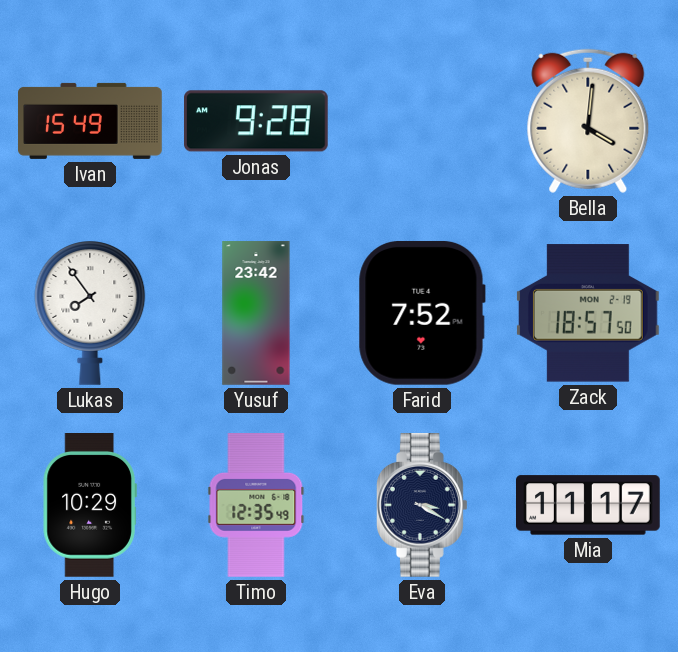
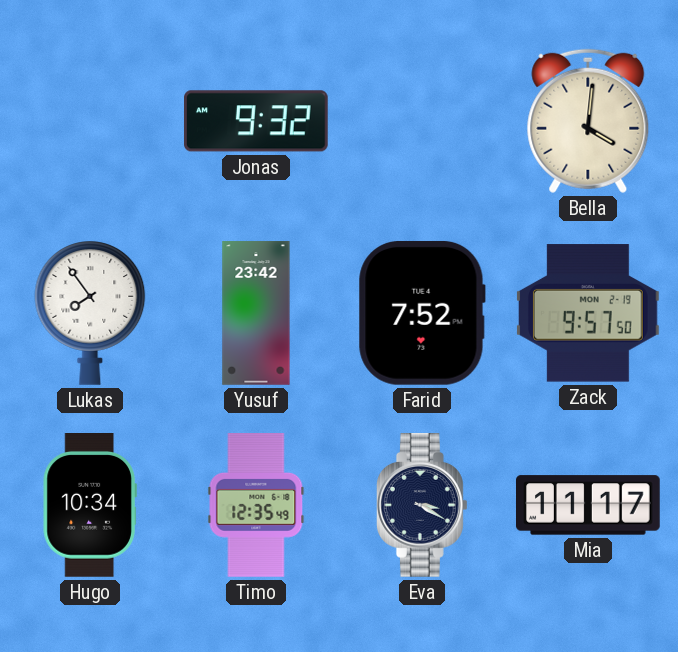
Ivan: 15:49 -> none (90, 121)
Jonas: 9:28 -> 9:32 (257, 121)
Zack: 18:57 -> 9:57 (588, 313)
Hugo: 10:29 -> 10:34 (90, 506)
